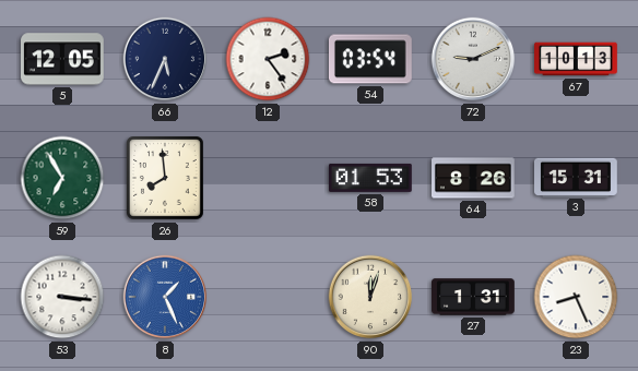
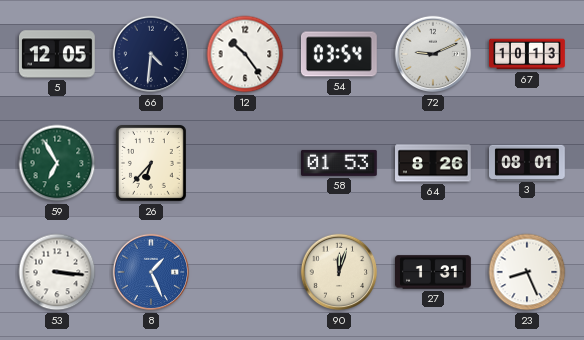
66: 5:34 -> 4:31 (151, 54)
12: 2:24 -> 10:24 (245, 54)
26: 7:59 -> 6:37 (152, 164)
3: 15:31 -> 08:01 (528, 162)
